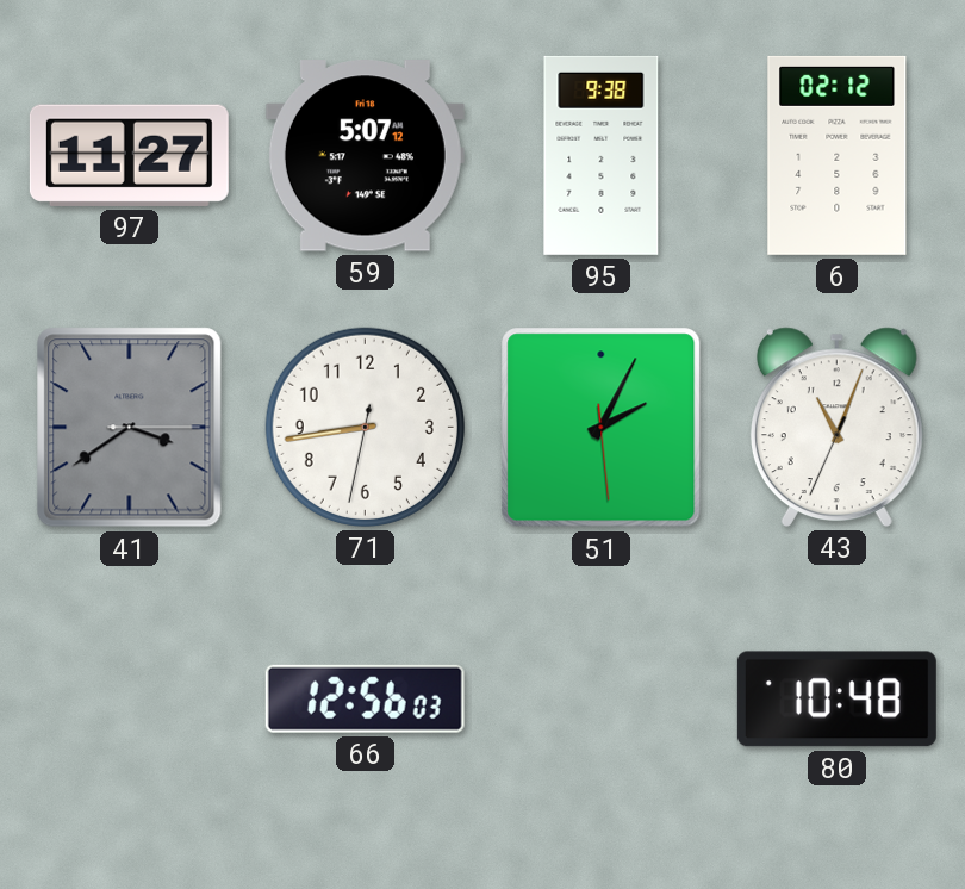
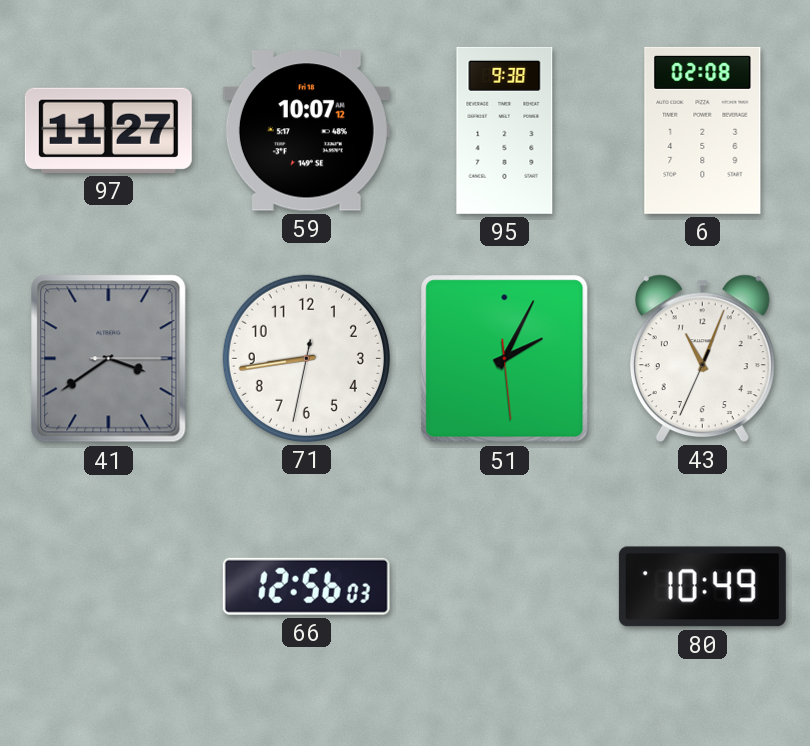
59: 5:07 -> 10:07 (306, 131)
6: 02:12 -> 02:08 (703, 130)
80: 10:48 -> 10:49 (702, 587)
